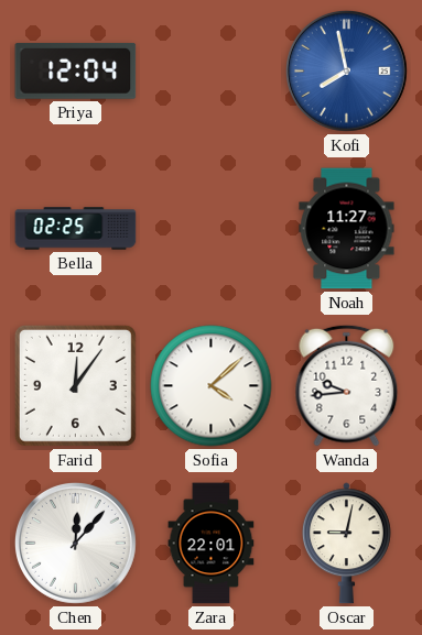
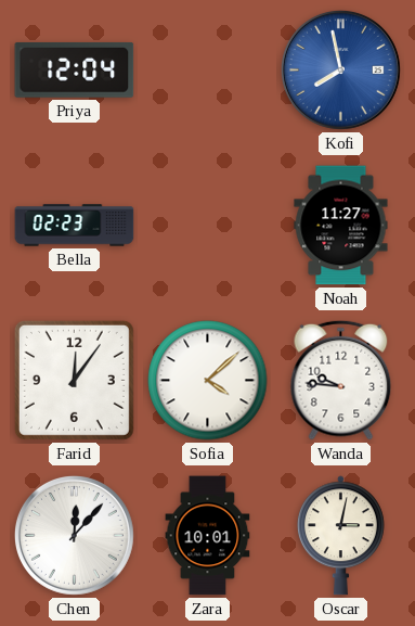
Bella: 02:25 -> 02:23 (75, 226)
Wanda: 9:44 -> 9:46 (341, 380)
Zara: 22:01 -> 10:01 (208, 536)
Oscar: 9:02 -> 3:02 (340, 536)
